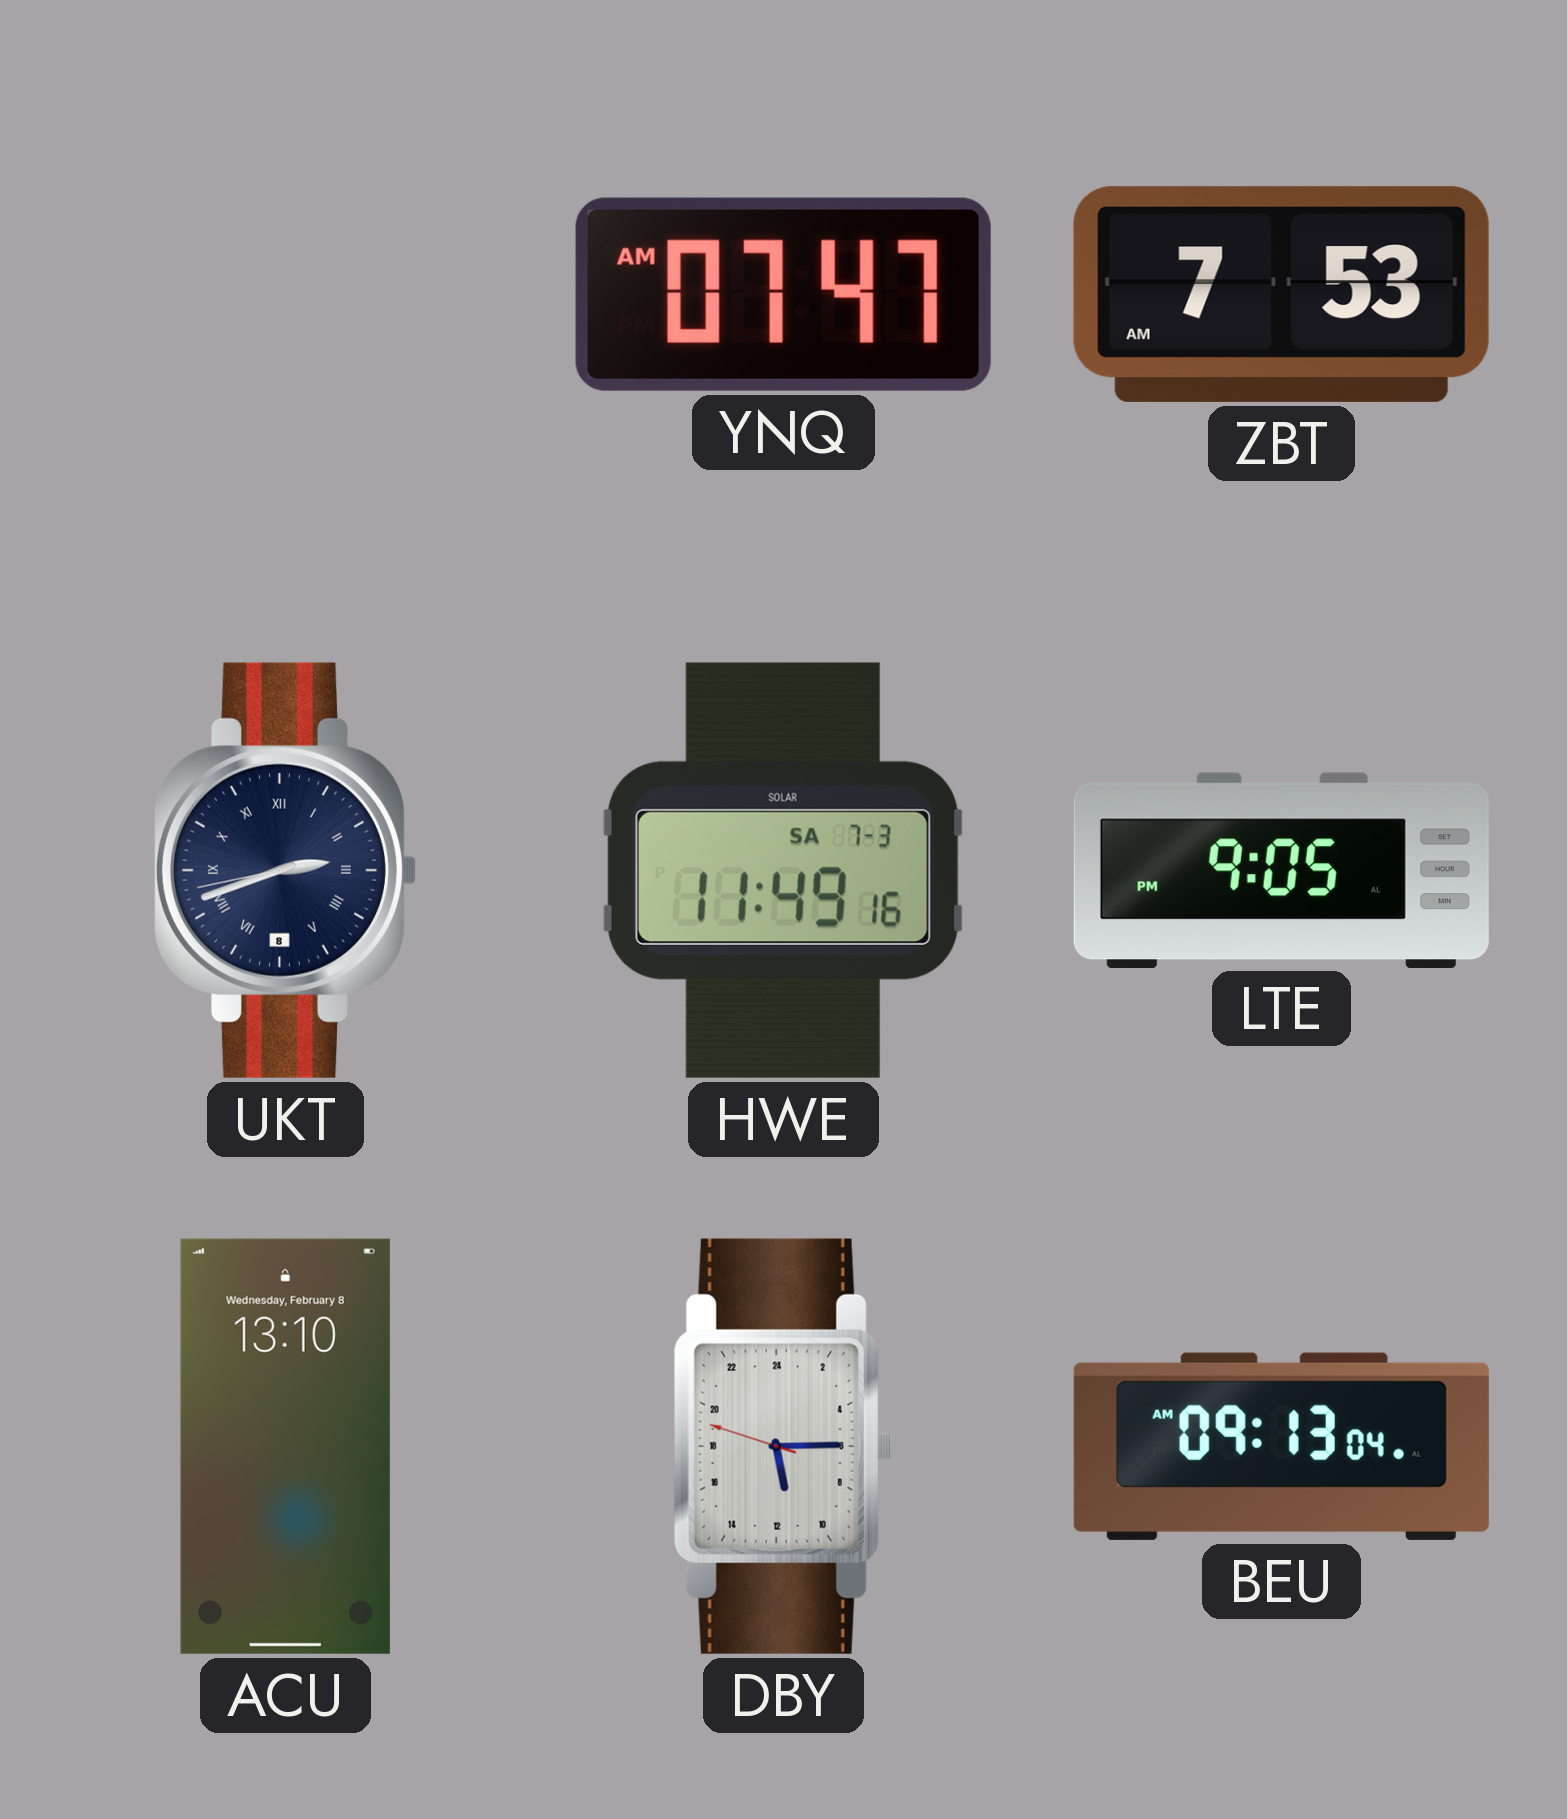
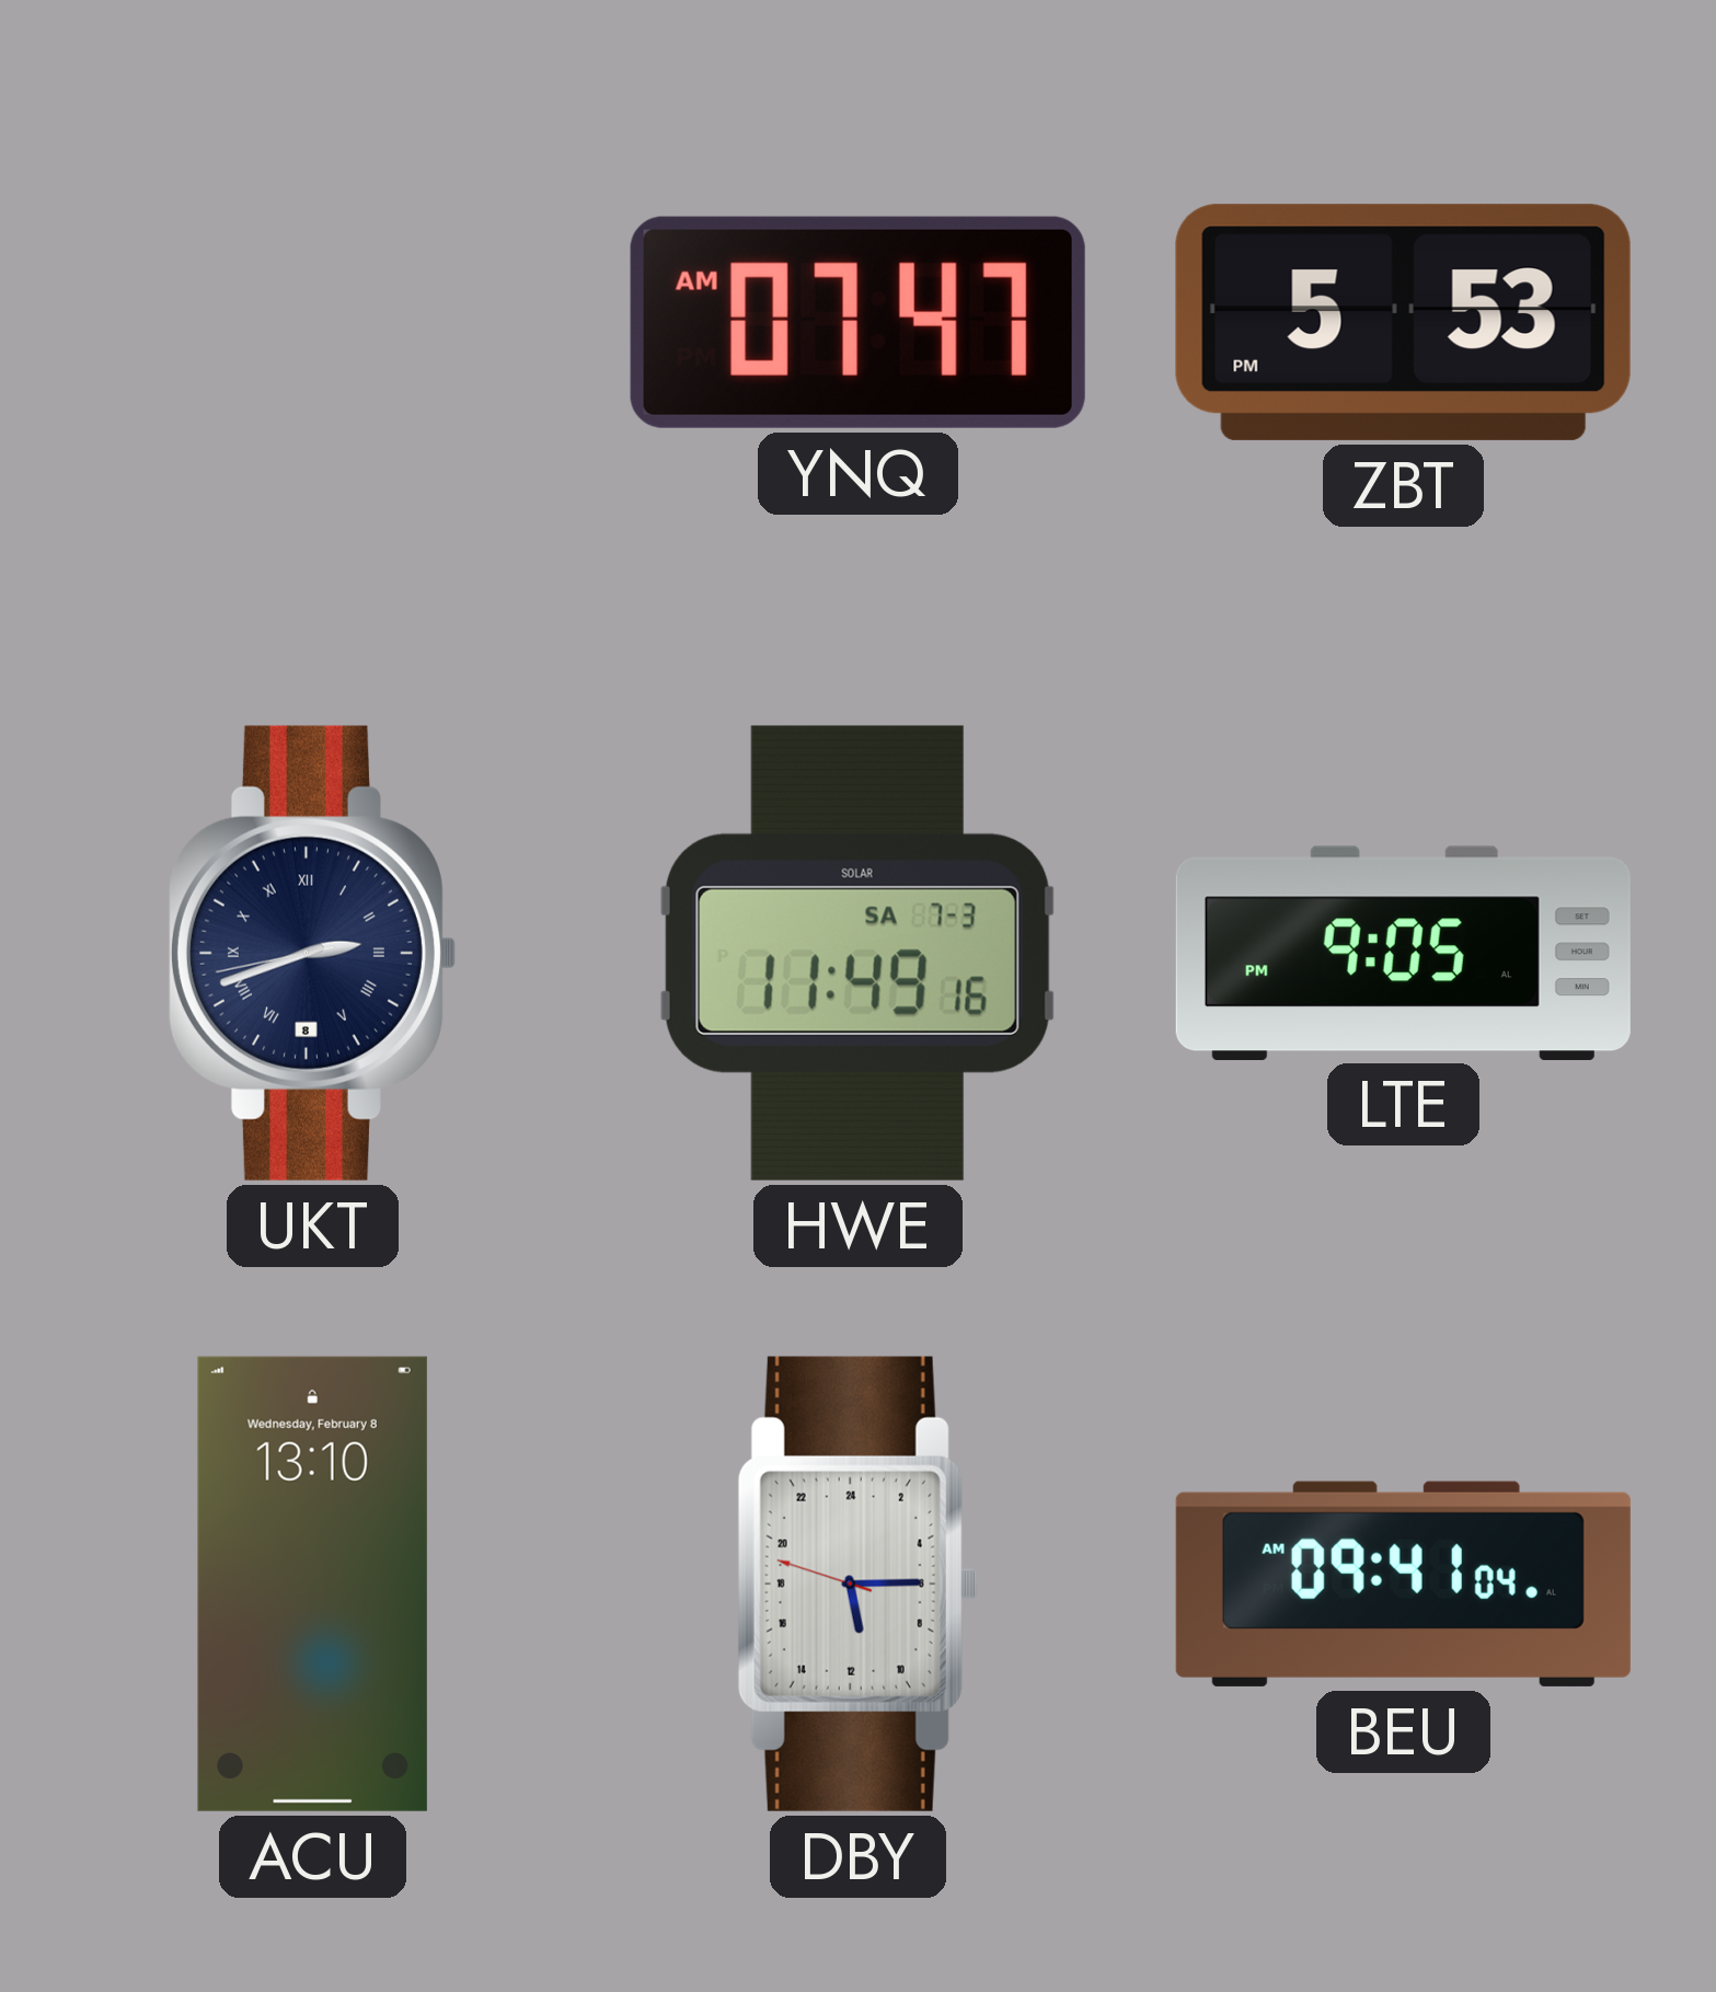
ZBT: 7:53 -> 5:53 (1403, 322)
BEU: 09:13 -> 09:41 (1403, 1584)
